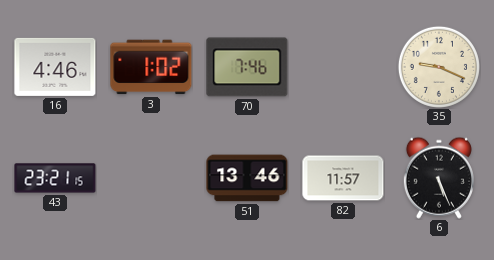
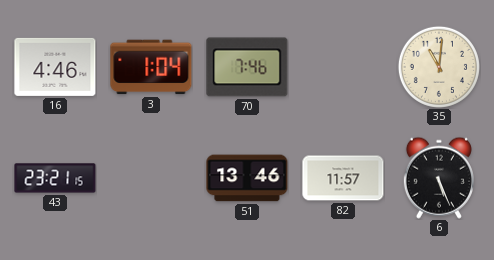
3: 1:02 -> 1:04 (151, 67)
35: 9:19 -> 11:01 (439, 67)
